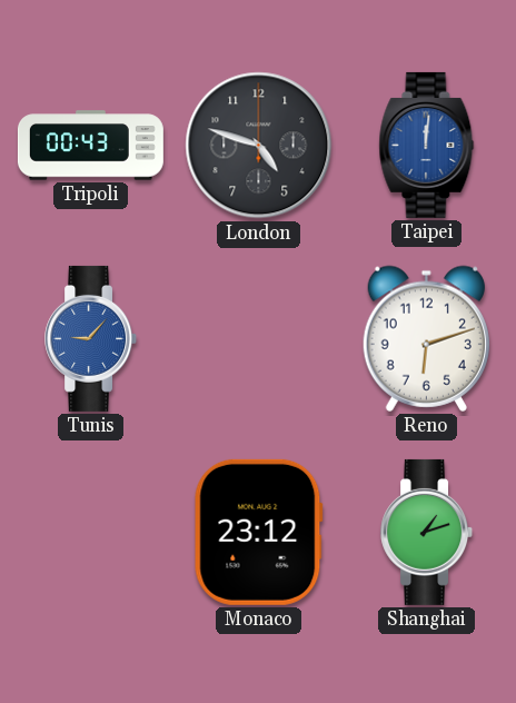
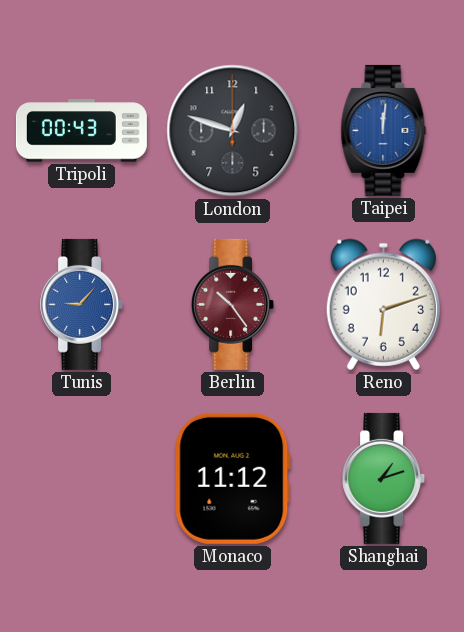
London: 4:48 -> 12:48 (233, 131)
Berlin: none -> 10:24 (233, 304)
Monaco: 23:12 -> 11:12 (232, 478)
